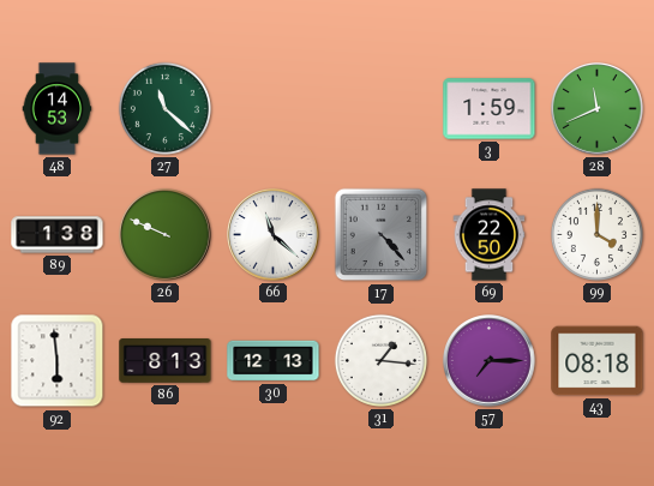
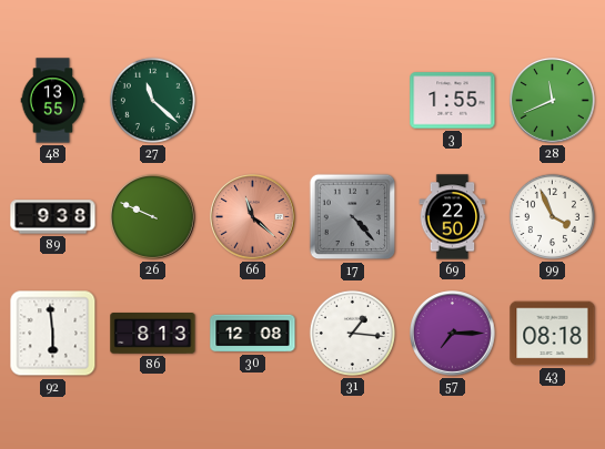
48: 14:53 -> 13:55 (53, 101)
3: 1:59 -> 1:55 (453, 101)
89: 1:38 -> 9:38 (53, 217)
66 dial: white -> salmon (253, 217)
99: 4:00 -> 3:56 (552, 216)
30: 12:13 -> 12:08 (253, 334)
